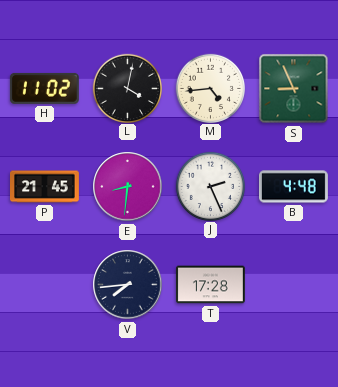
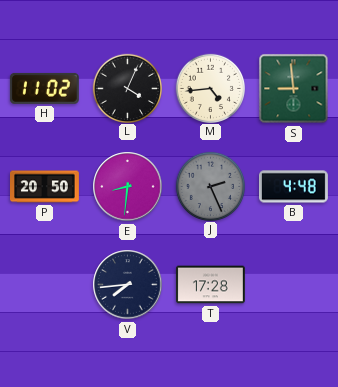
L: 4:02 -> 4:04 (127, 88)
S: 8:56 -> 8:59 (294, 89)
P: 21:45 -> 20:50 (45, 187)
J dial: white -> grey (210, 186)
